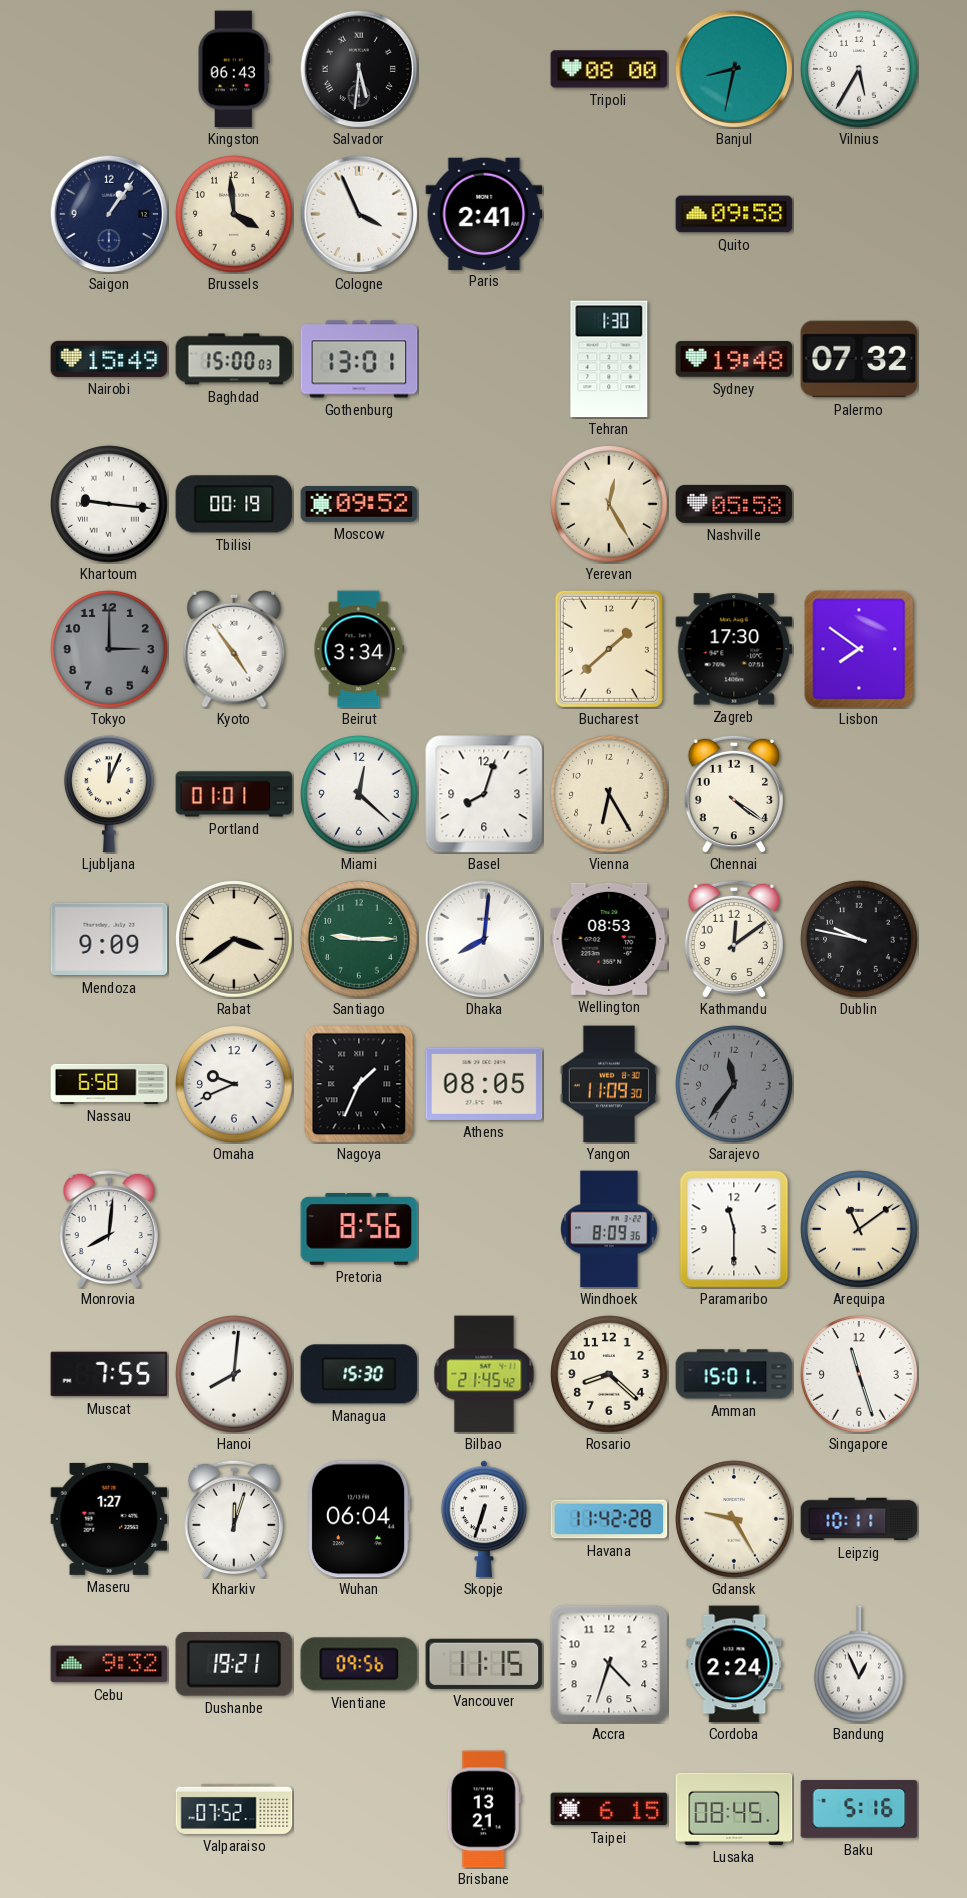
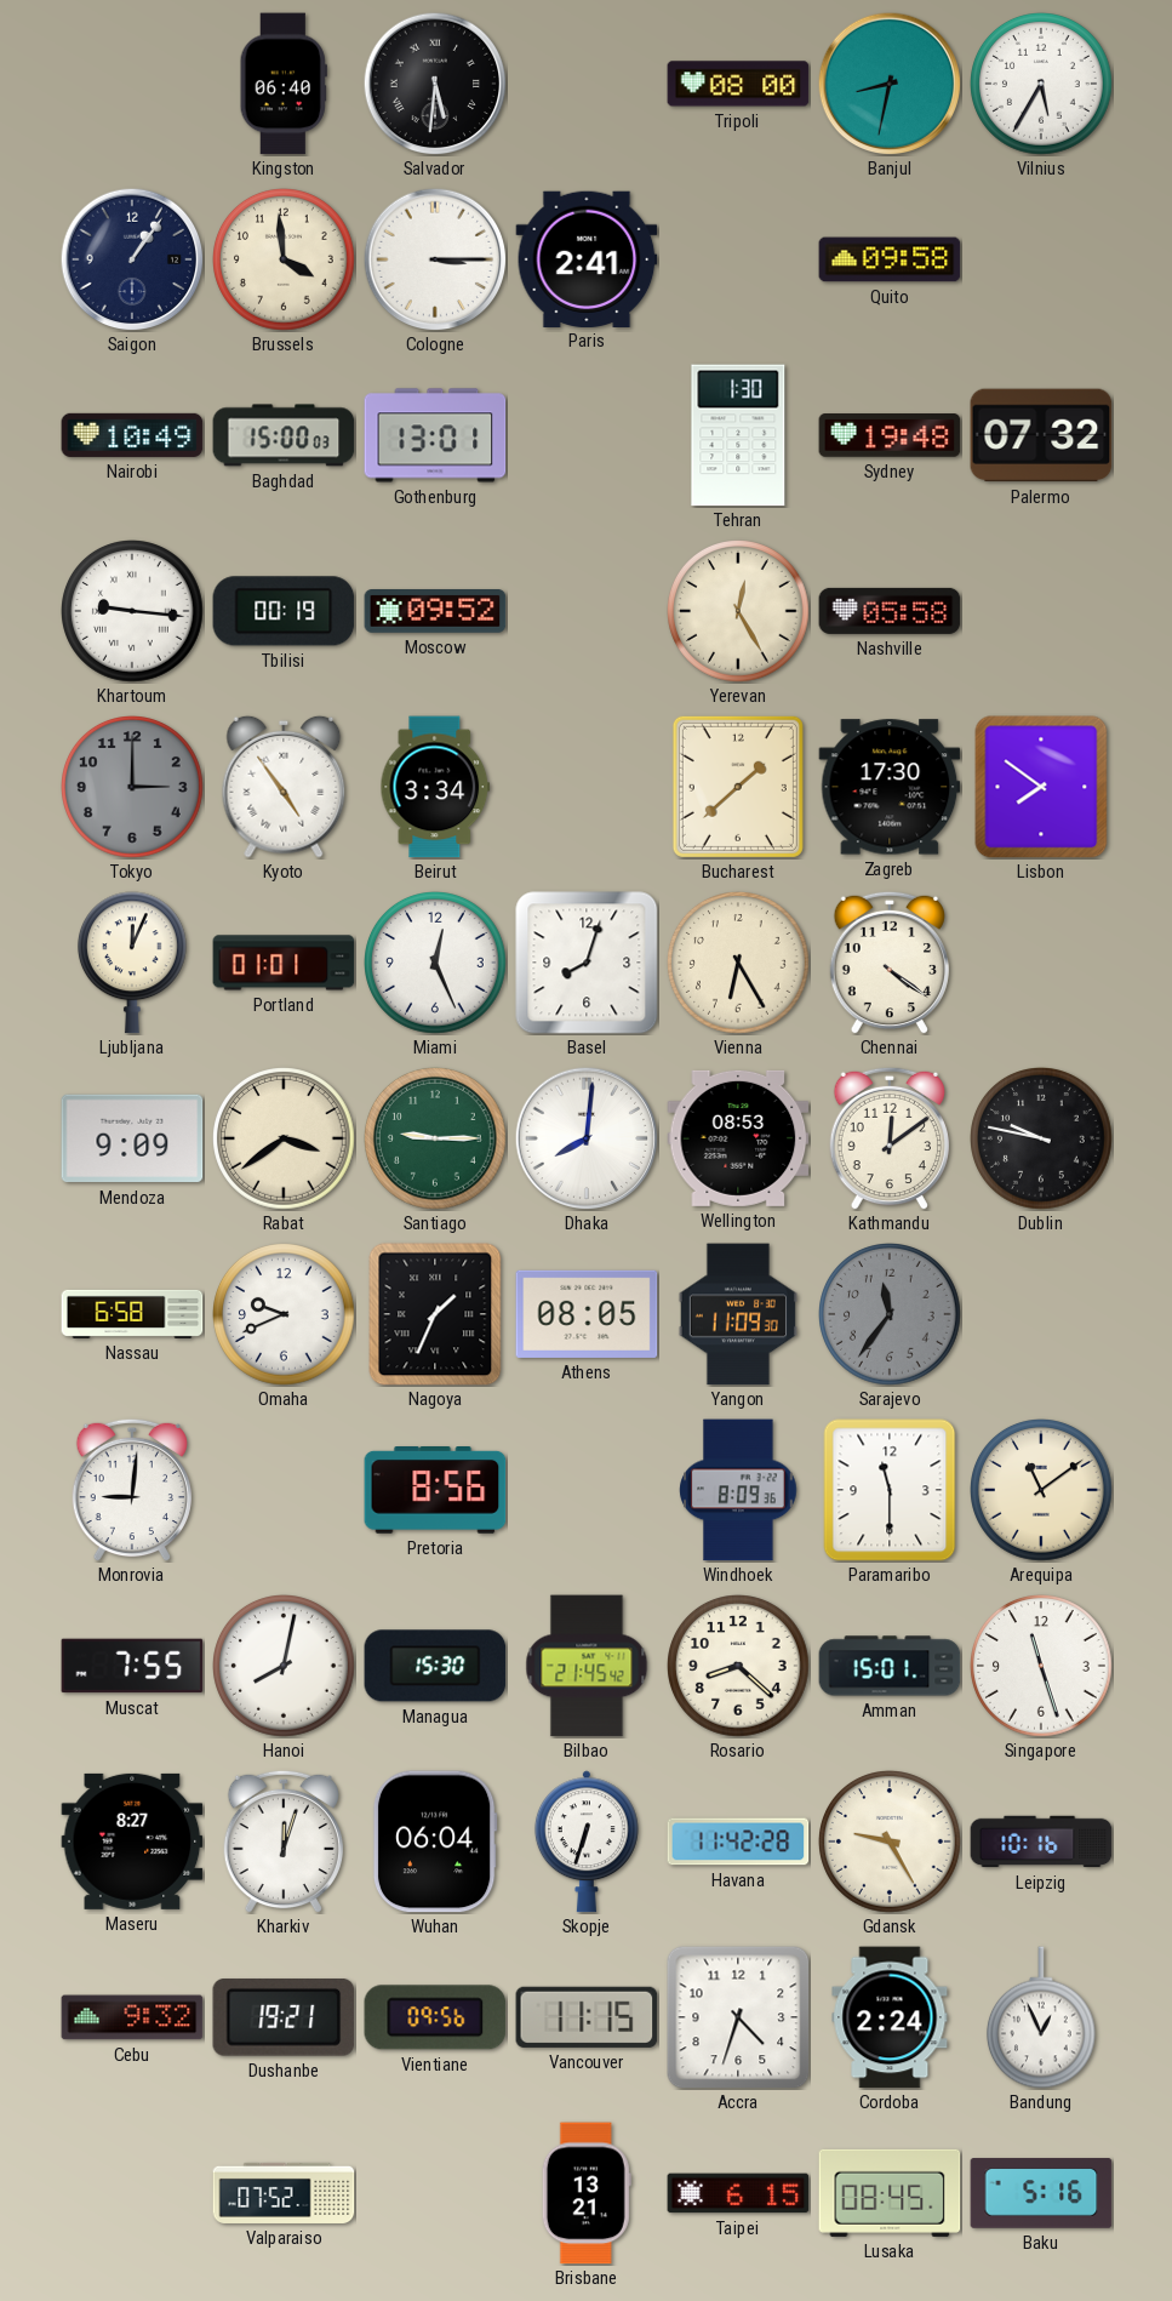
Kingston: 06:43 -> 06:40 (284, 84)
Cologne: 3:56 -> 3:15 (435, 259)
Nairobi: 15:49 -> 10:49 (132, 435)
Miami: 12:22 -> 12:26 (436, 964)
Monrovia: 8:01 -> 9:01 (132, 1490)
Hanoi: 8:01 -> 8:02 (285, 1667)
Maseru: 1:27 -> 8:27 (132, 1842)
Leipzig: 10:11 -> 10:16 (1041, 1842)
